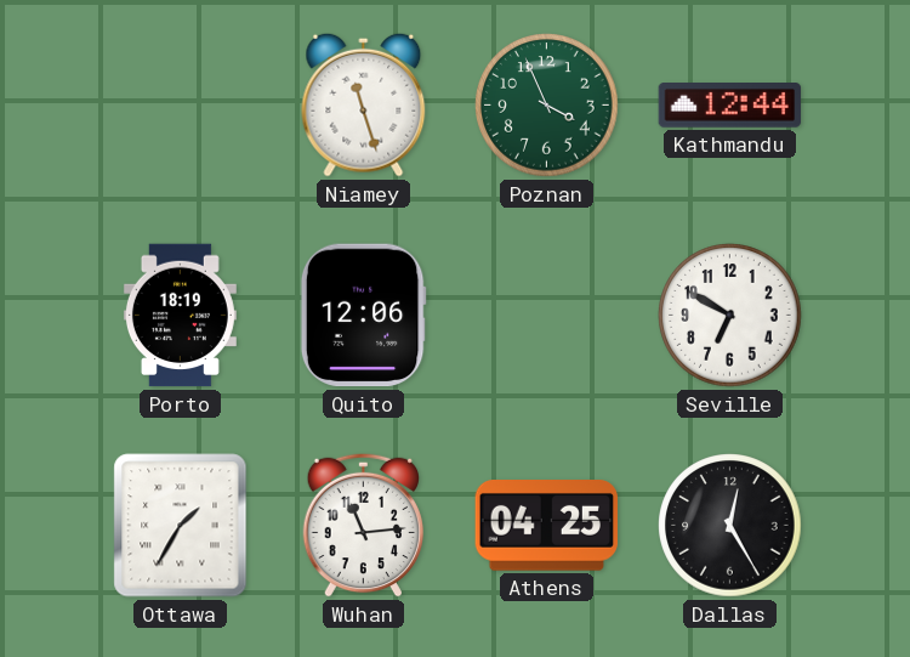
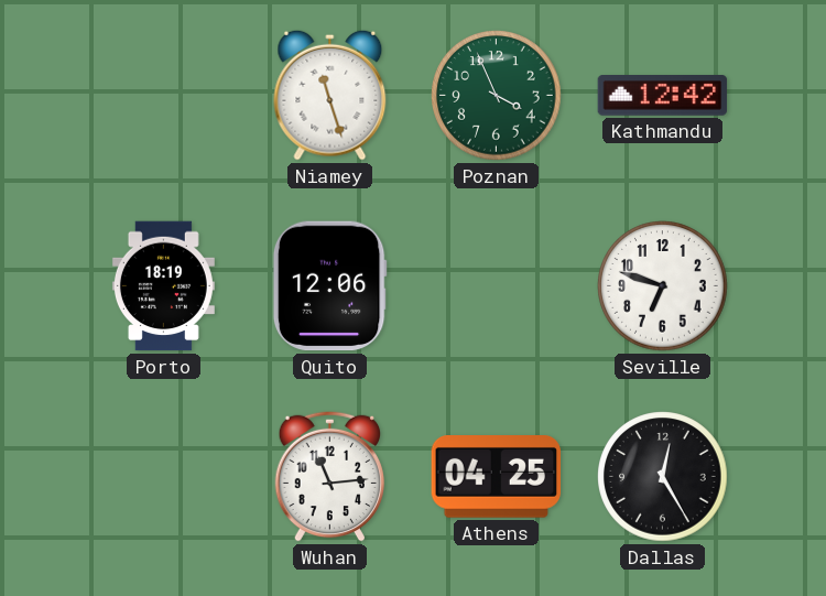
Kathmandu: 12:44 -> 12:42 (663, 96)
Seville: 6:50 -> 6:48 (663, 286)
Ottawa: 1:35 -> none (181, 526)
